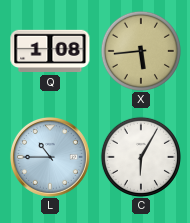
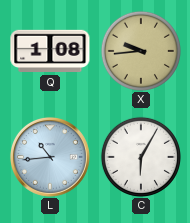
X: 5:44 -> 9:44 (141, 51)
L: 10:45 -> 10:44 (50, 157)
